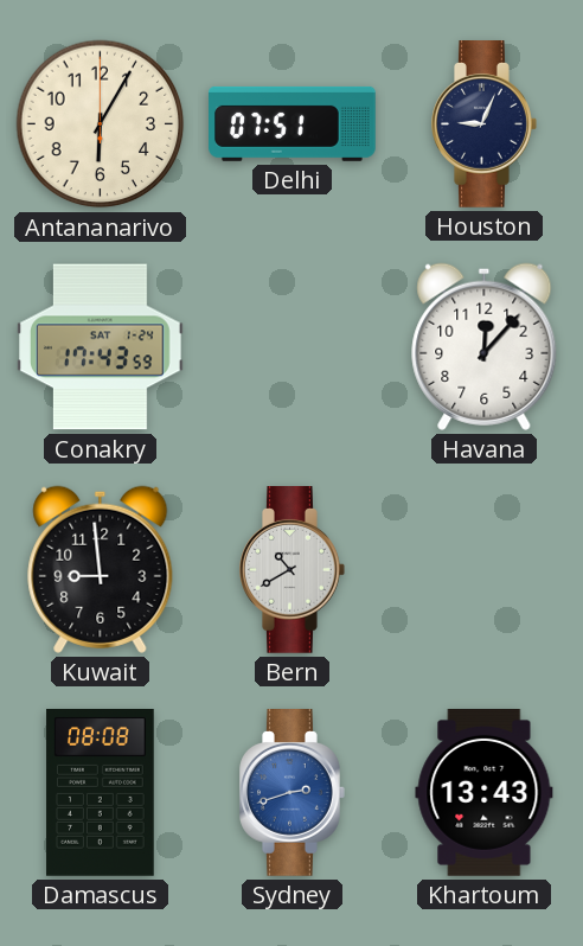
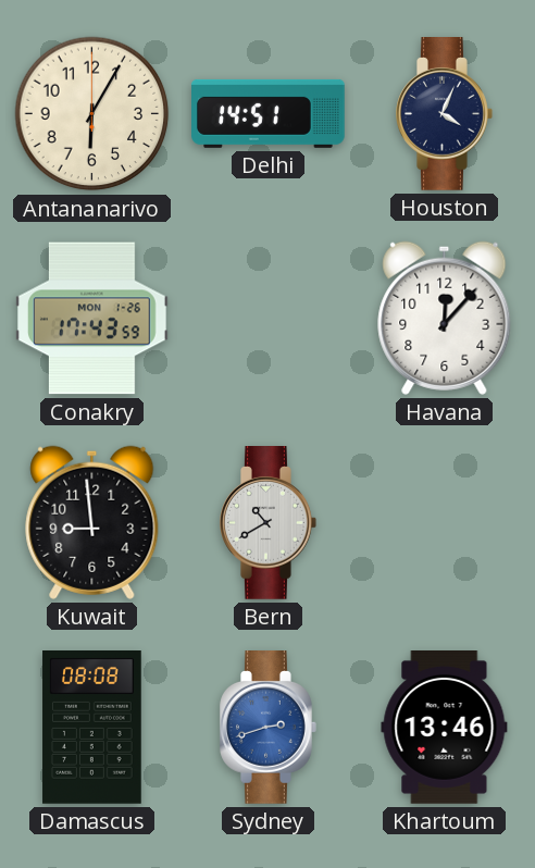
Delhi: 07:51 -> 14:51 (269, 113)
Houston: 9:04 -> 4:04 (445, 114)
Conakry date: SAT 1-24 -> MON 1-26 (92, 319)
Khartoum: 13:43 -> 13:46 (445, 728)
